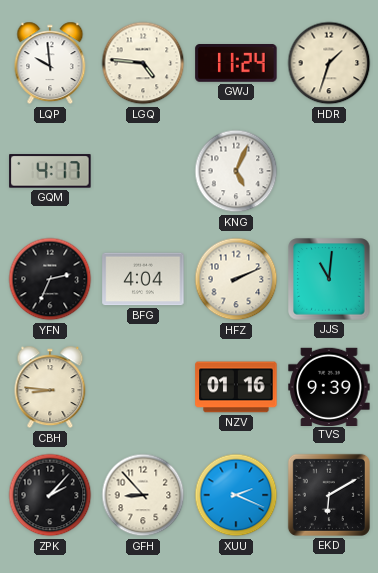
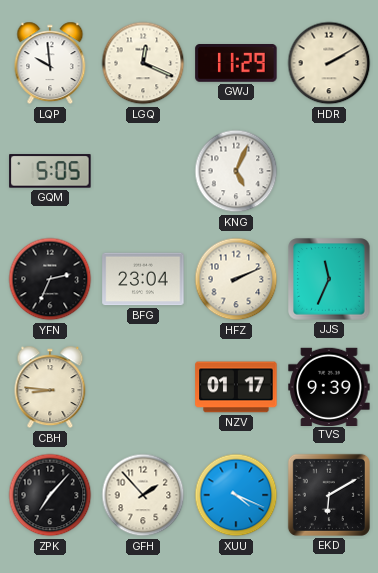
LGQ: 4:46 -> 12:19 (143, 63)
GWJ: 11:24 -> 11:29 (236, 64)
HDR: 1:33 -> 2:10 (329, 63)
GQM: 4:17 -> 5:05 (50, 171)
BFG: 4:04 -> 23:04 (143, 279)
JJS: 11:01 -> 11:34 (329, 279)
NZV: 01:16 -> 01:17 (236, 387)
ZPK: 2:07 -> 7:07 (50, 495)
GFH: 8:53 -> 1:53 (143, 495)
XUU: 2:19 -> 4:19 (236, 495)
